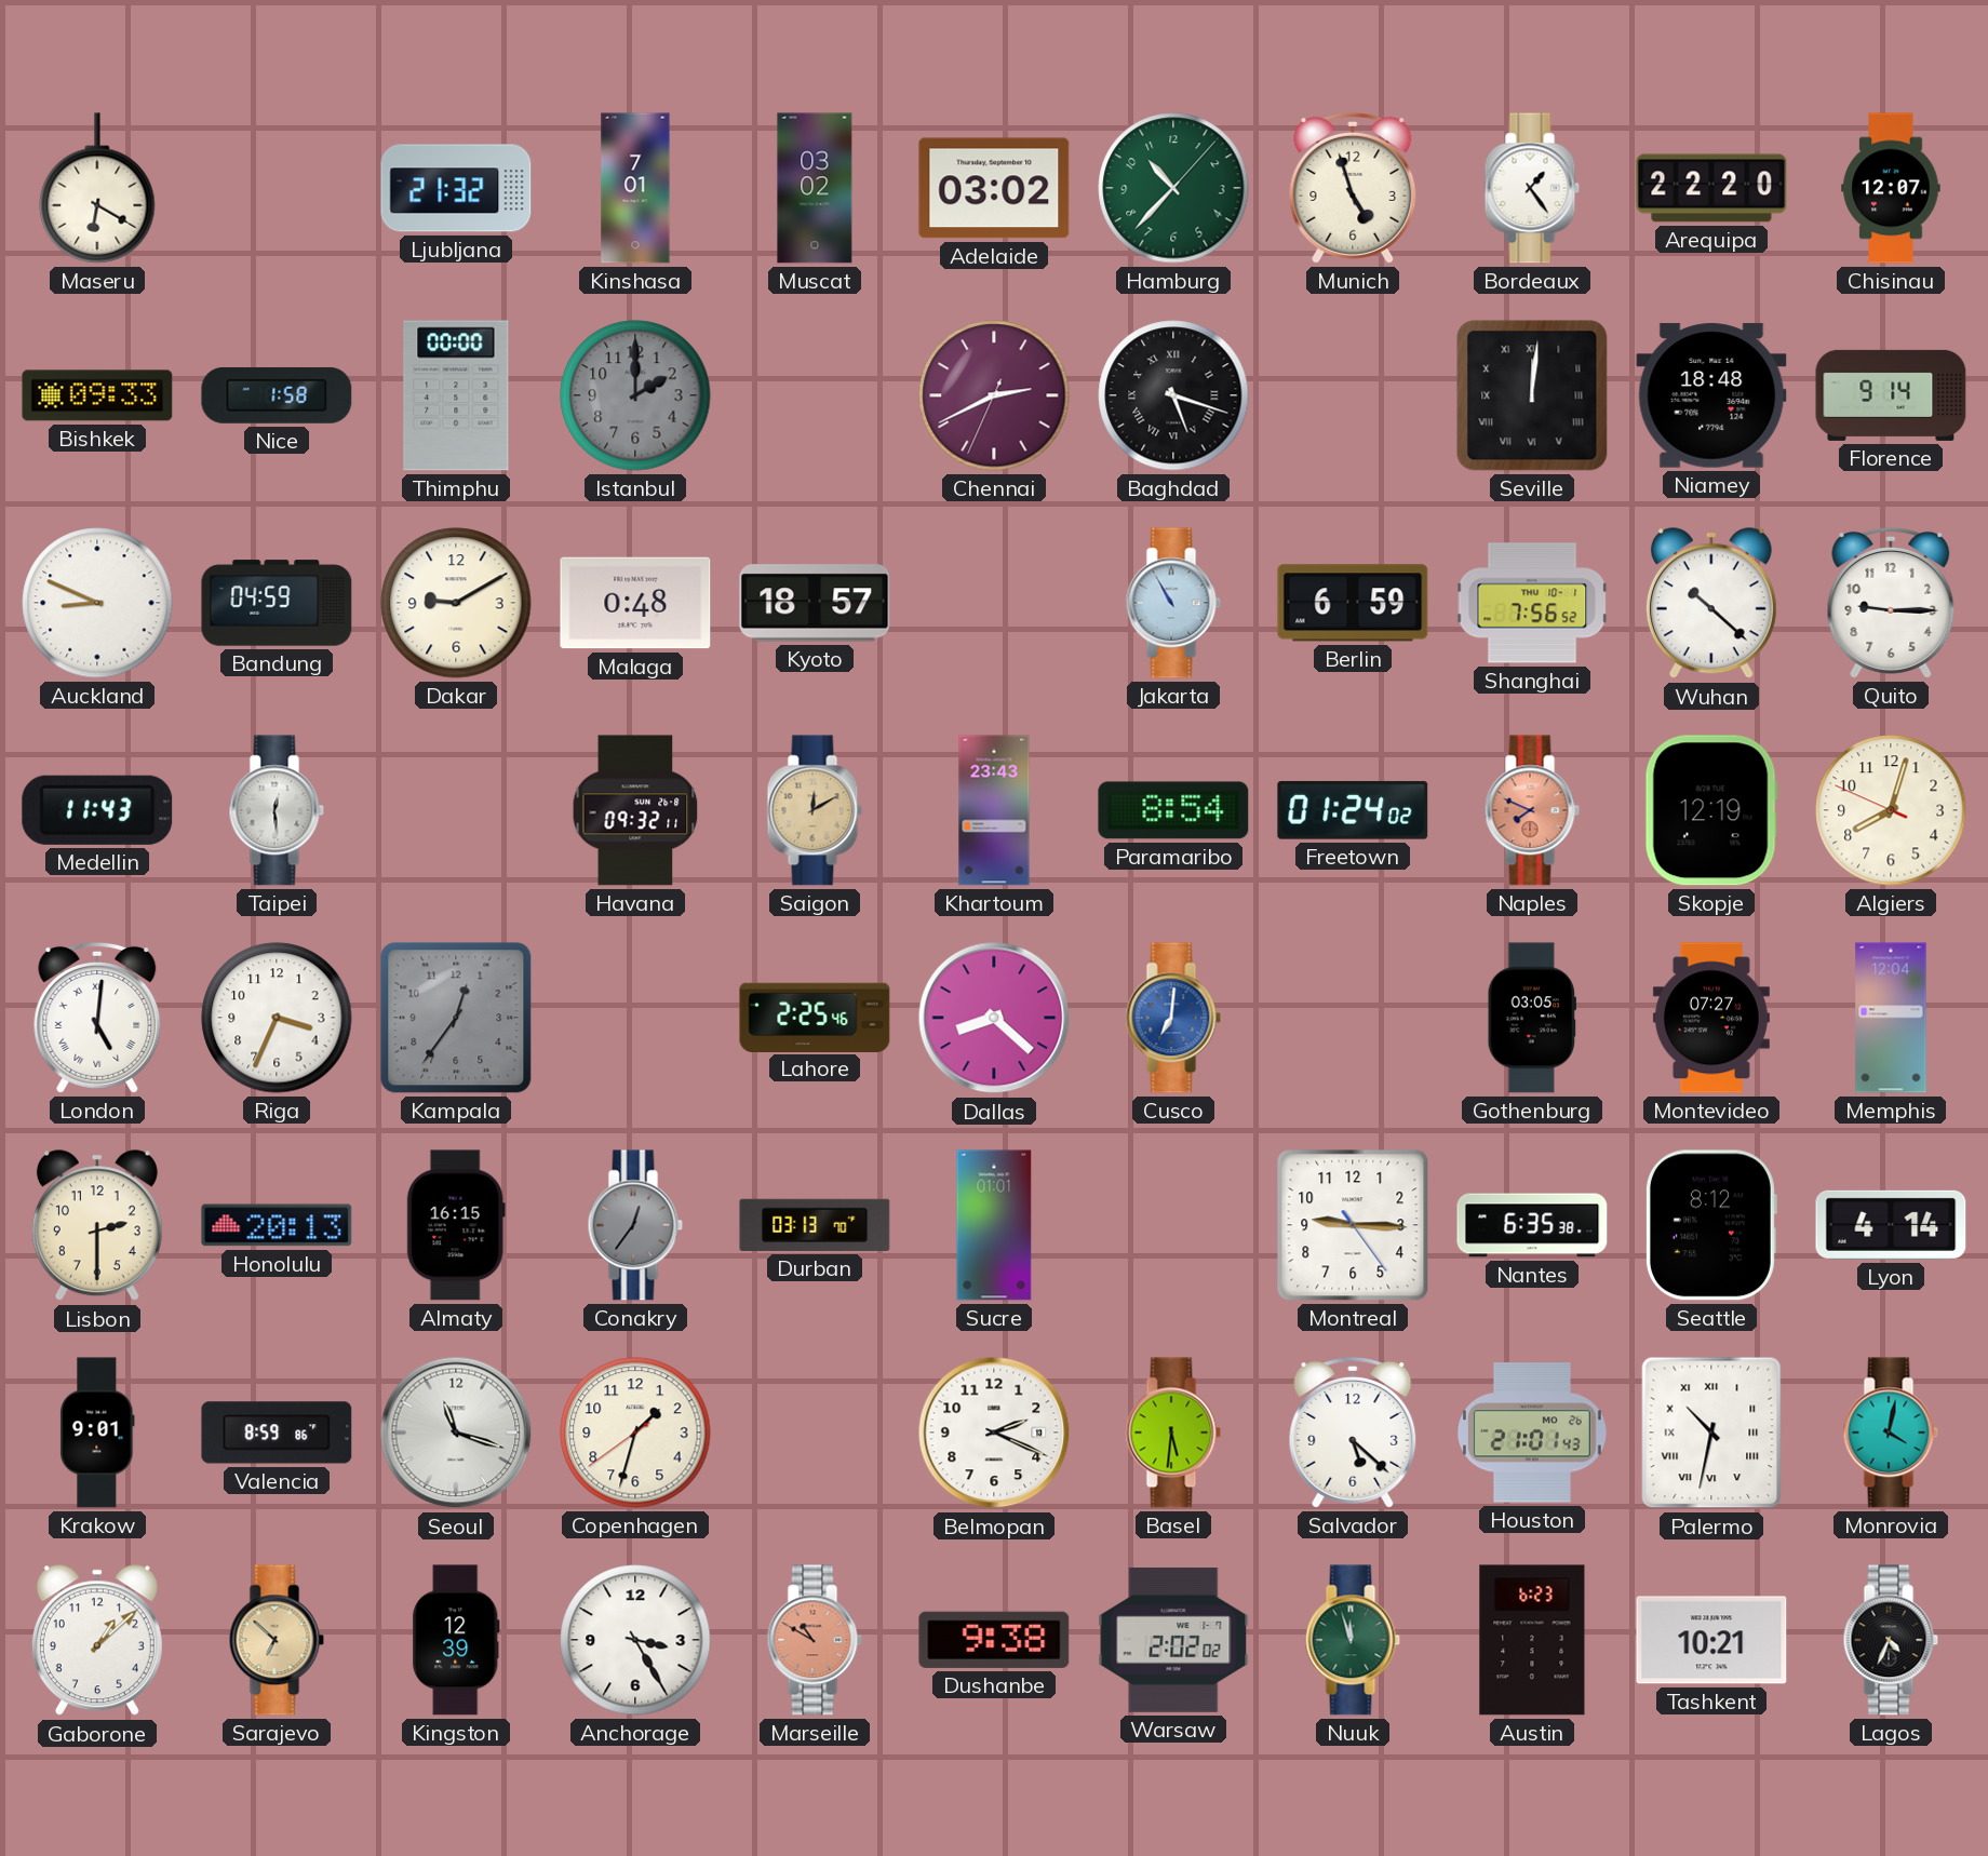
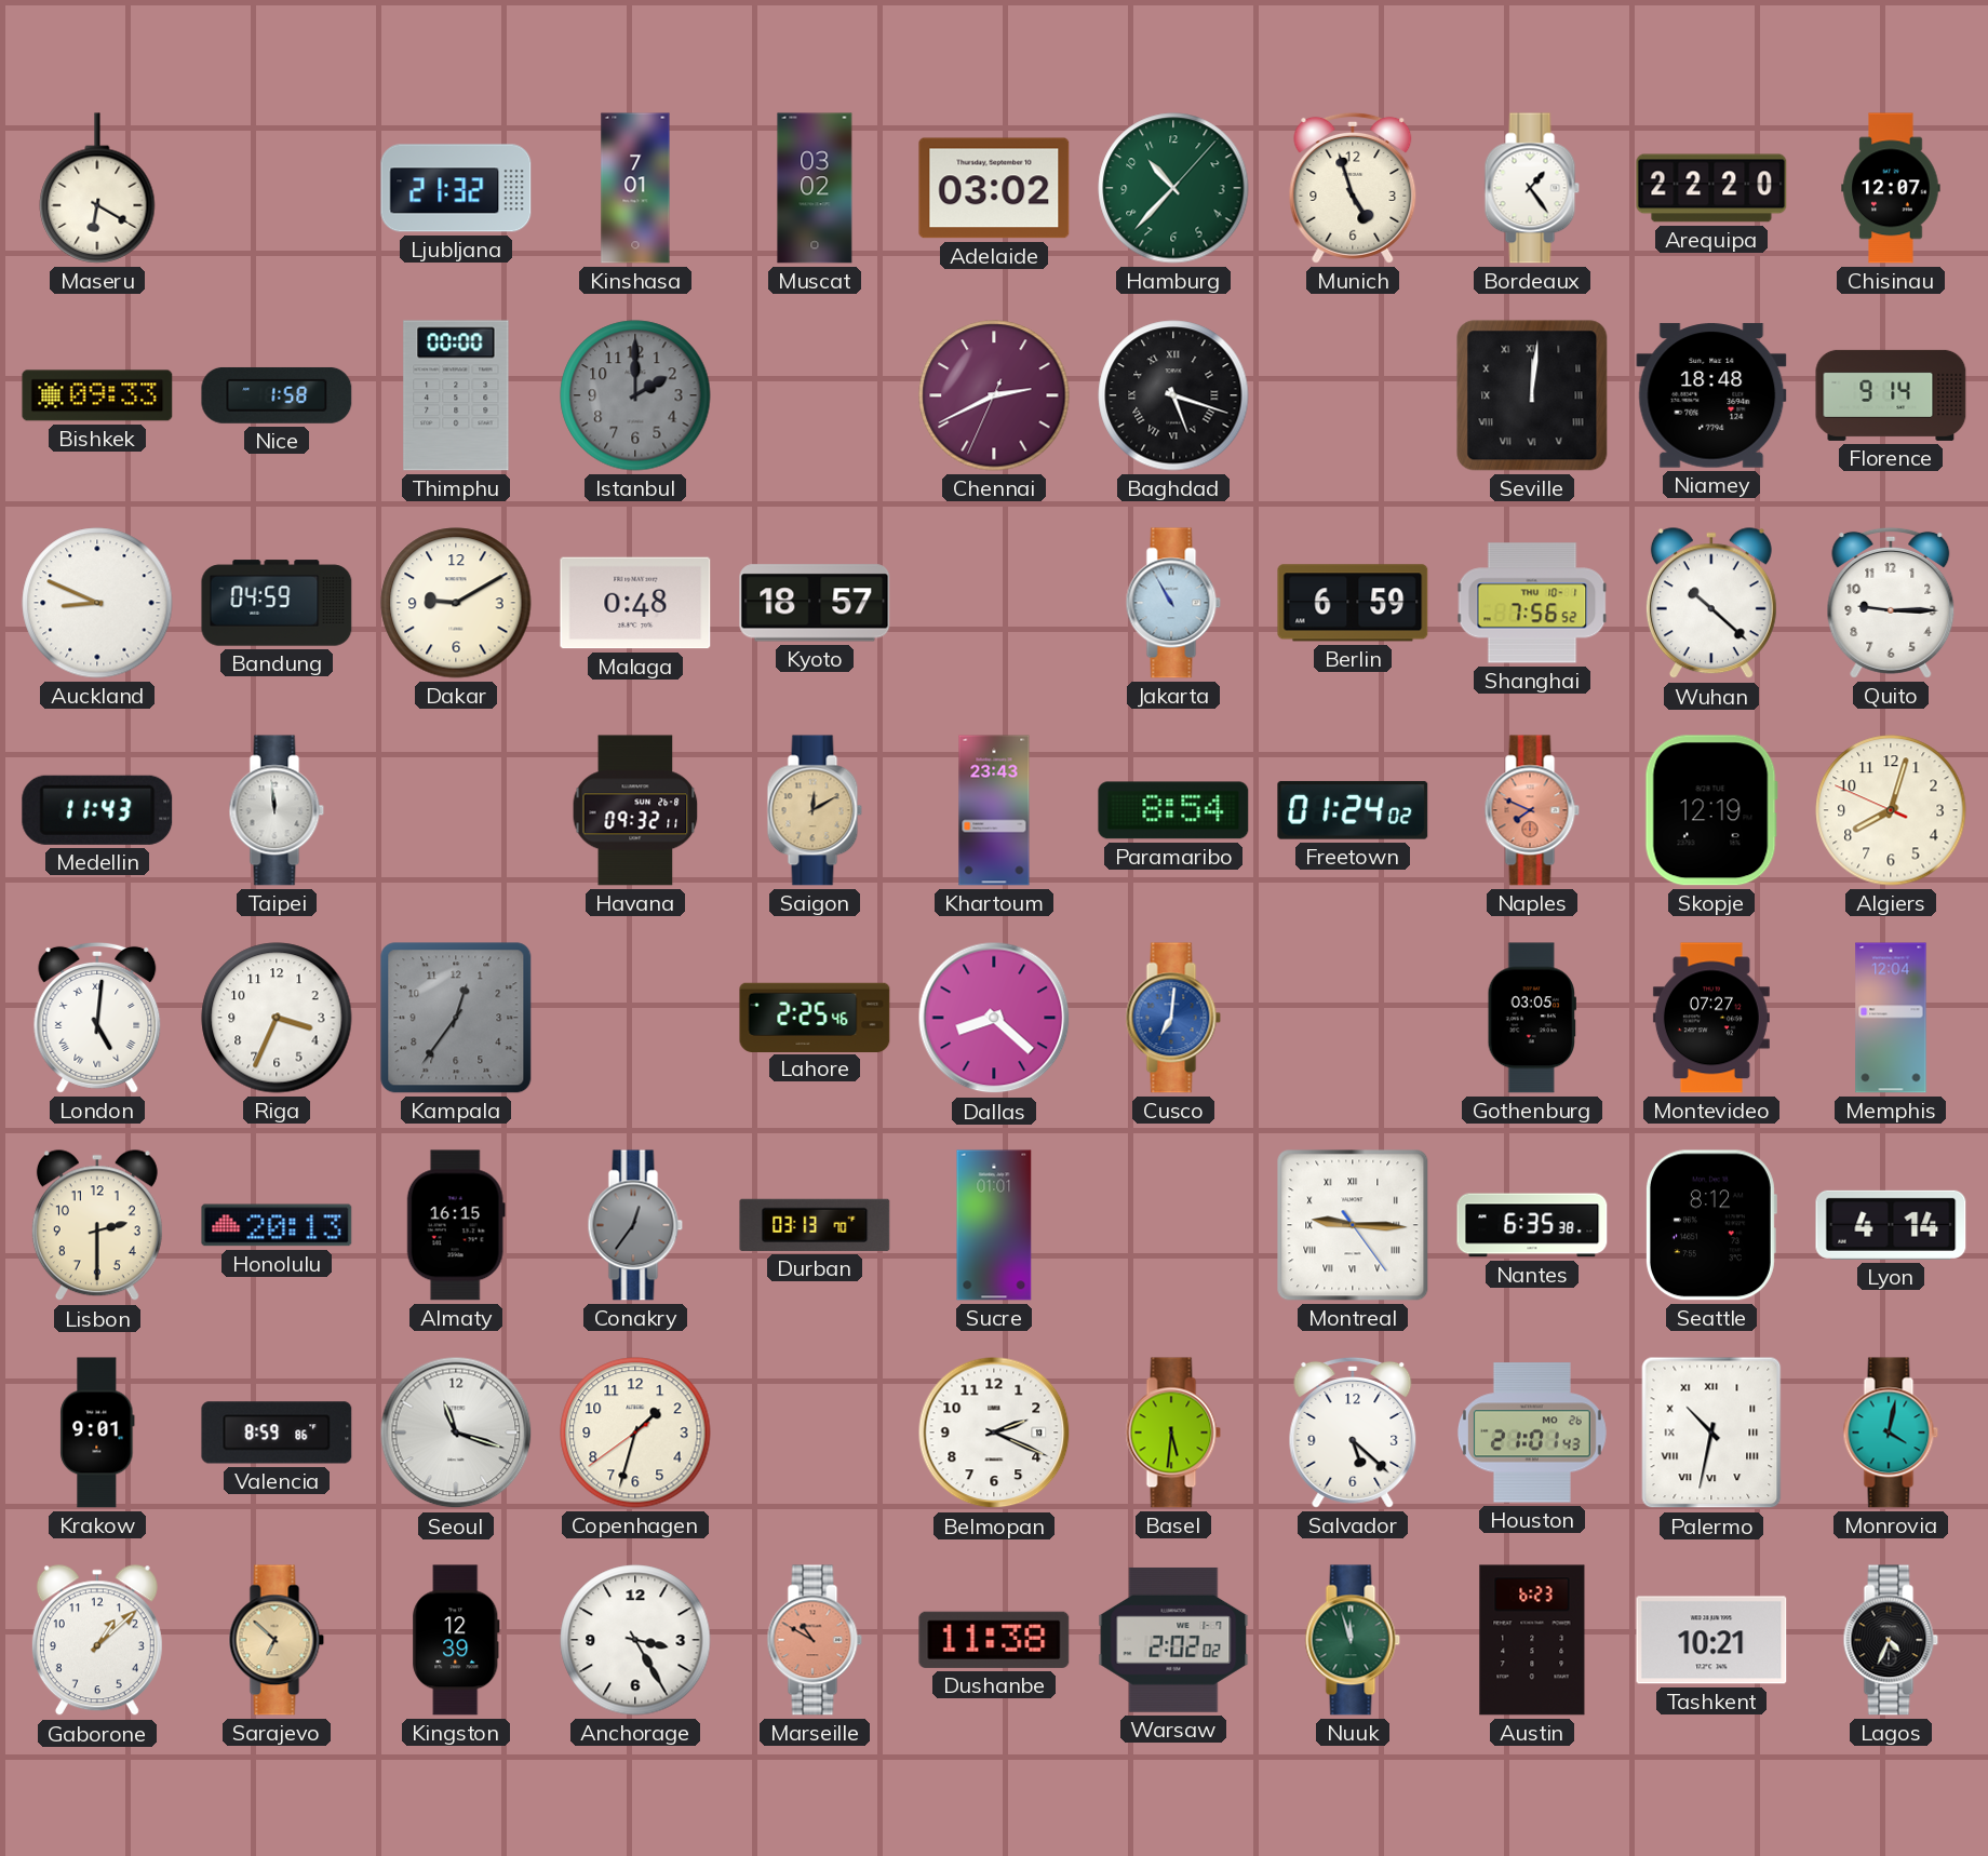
Taipei: 12:29 -> 11:59 (277, 810)
Montreal numerals: Arabic -> Roman (1353, 1225)
Dushanbe: 9:38 -> 11:38 (994, 1640)
